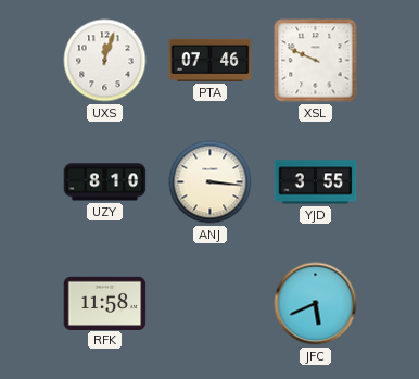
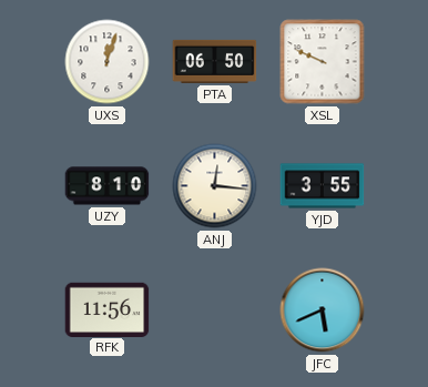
PTA: 07:46 -> 06:50 (215, 61)
ANJ: 3:16 -> 12:16 (215, 186)
RFK: 11:58 -> 11:56 (108, 309)
